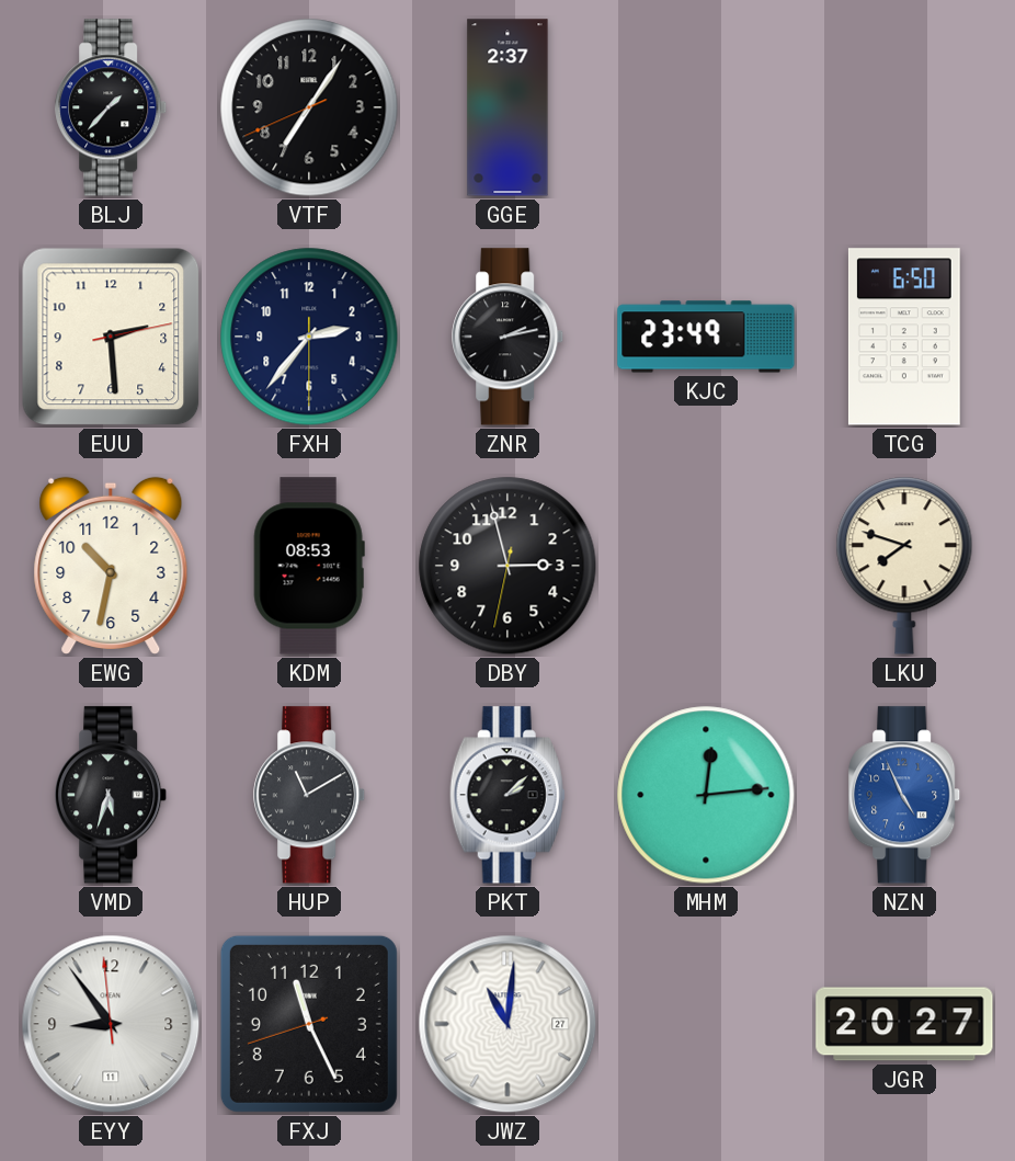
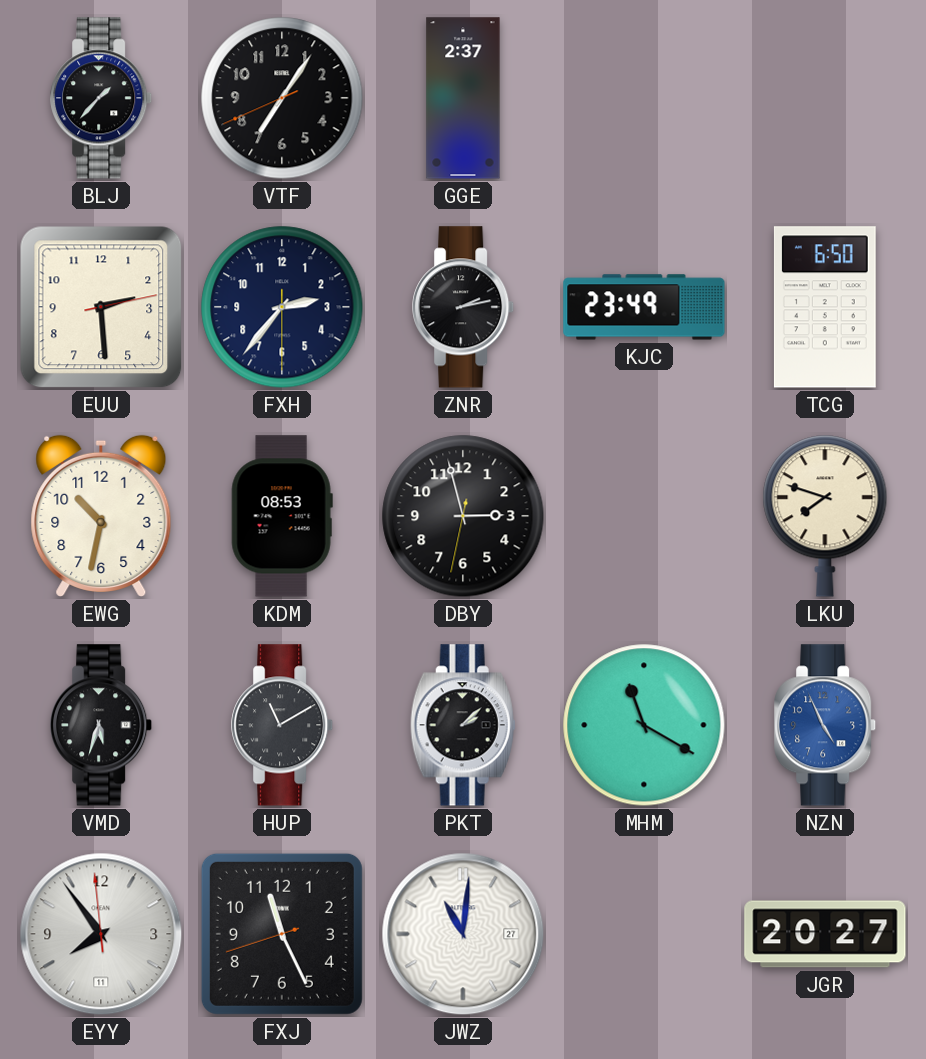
MHM: 12:14 -> 11:20 (644, 725)
EYY: 8:53 -> 7:53 (101, 934)
